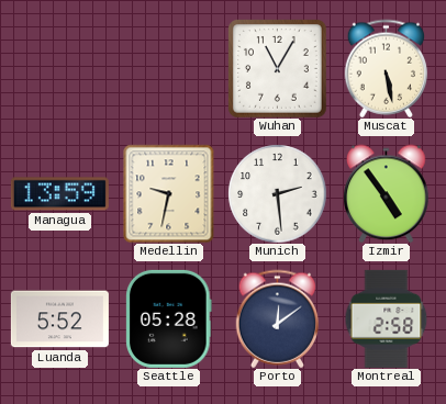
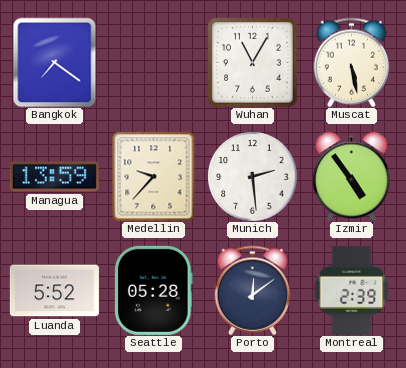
Bangkok: none -> 7:21 (55, 62)
Medellin: 9:32 -> 9:37 (154, 176)
Montreal: 2:58 -> 2:39 (352, 290)
